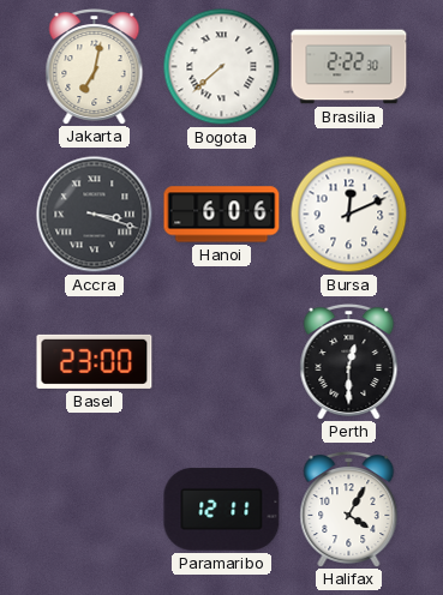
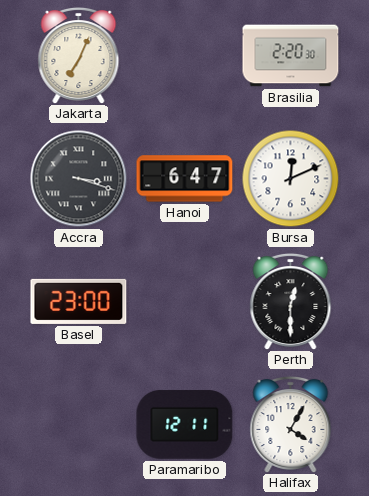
Jakarta: 7:02 -> 7:04 (79, 55)
Bogota: 7:38 -> none (222, 67)
Brasilia: 2:22 -> 2:20 (291, 56)
Hanoi: 6:06 -> 6:47 (185, 179)
